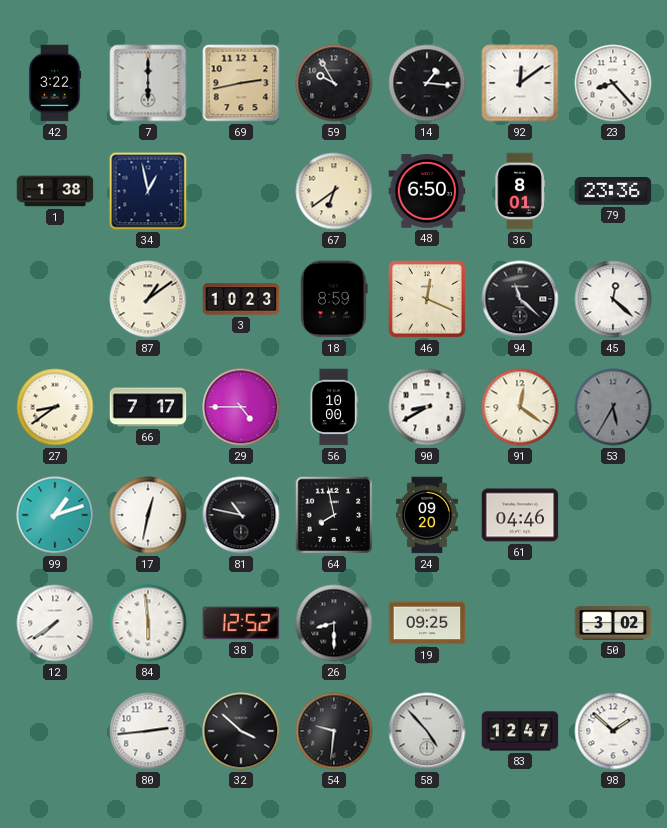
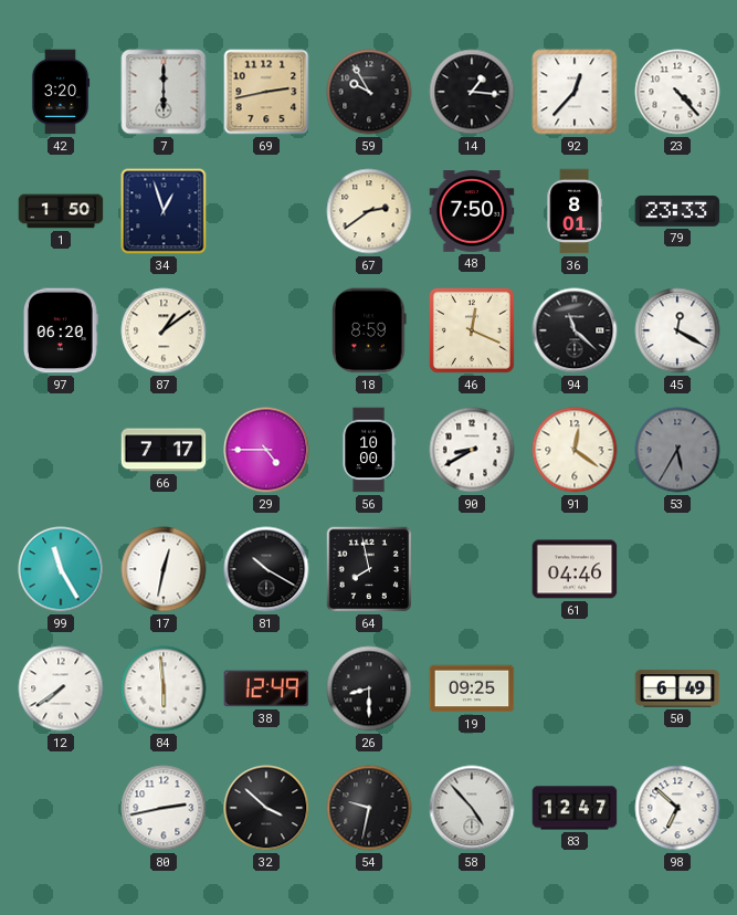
42: 3:22 -> 3:20 (61, 92)
92: 12:09 -> 12:37 (575, 92)
23: 8:23 -> 4:23 (677, 92)
1: 1:38 -> 1:50 (61, 211)
34: 12:58 -> 12:57 (164, 211)
67: 6:39 -> 2:39 (369, 211)
48: 6:50 -> 7:50 (472, 211)
79: 23:36 -> 23:33 (677, 212)
97: none -> 06:20 (61, 330)
3: 10:23 -> none (241, 299)
45: 12:22 -> 12:20 (677, 330)
27: 8:39 -> none (55, 407)
99: 1:12 -> 11:25 (61, 569)
81: 10:47 -> 10:20 (266, 569)
24: 09:20 -> none (427, 515)
38: 12:52 -> 12:49 (266, 688)
50: 3:02 -> 6:49 (677, 688)
80: 2:44 -> 2:43 (164, 808)
54: 9:31 -> 9:32 (369, 808)
98: 1:52 -> 6:52 (677, 808)
